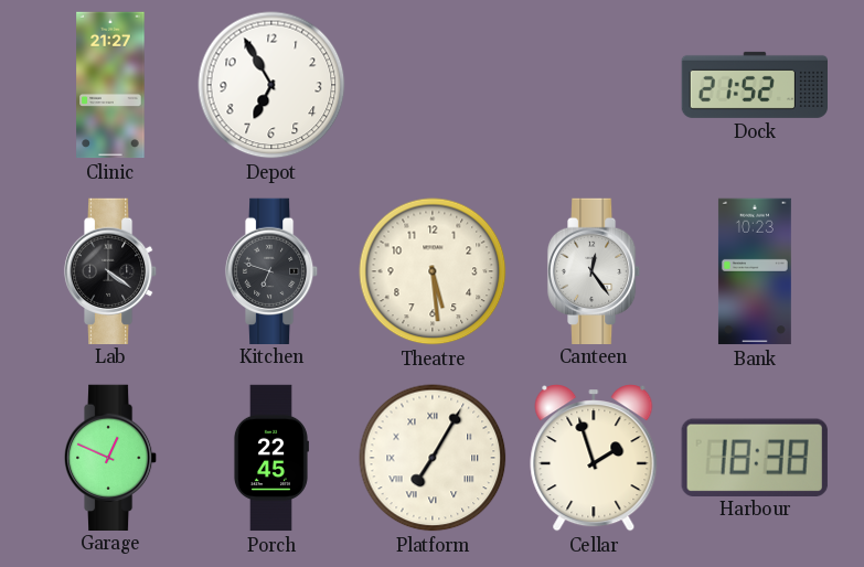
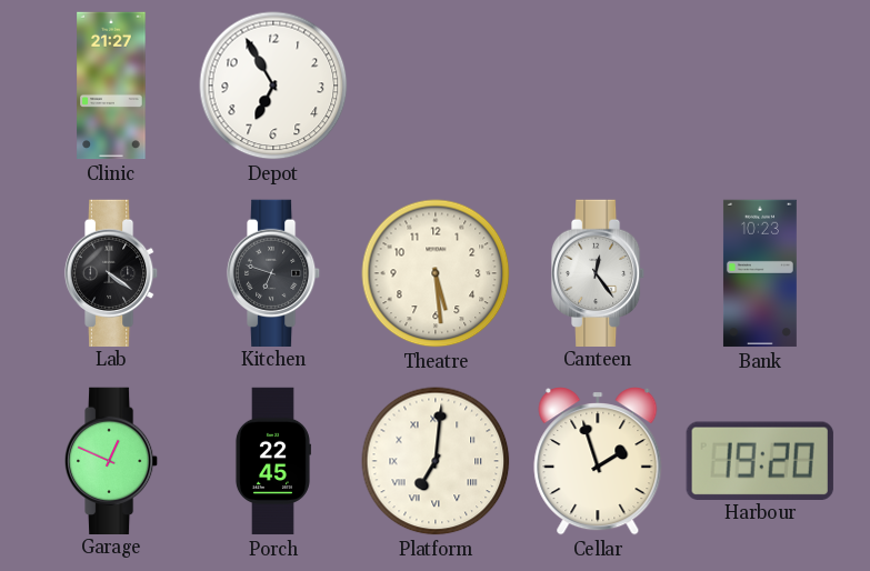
Dock: 21:52 -> none (754, 85)
Platform: 7:05 -> 7:01 (436, 461)
Harbour: 18:38 -> 19:20 (760, 460)
